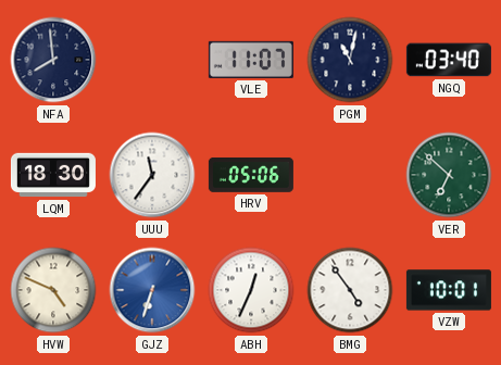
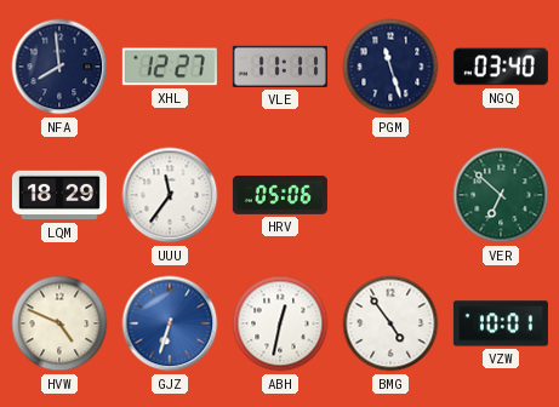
XHL: none -> 12:27 (170, 67)
VLE: 11:07 -> 11:11 (280, 67)
PGM: 11:02 -> 11:27 (390, 67)
LQM: 18:30 -> 18:29 (59, 195)
ABH: 12:34 -> 12:32 (280, 323)
